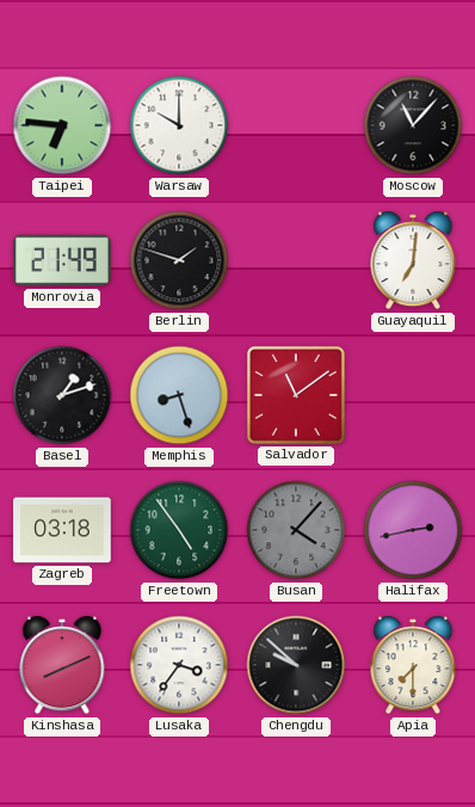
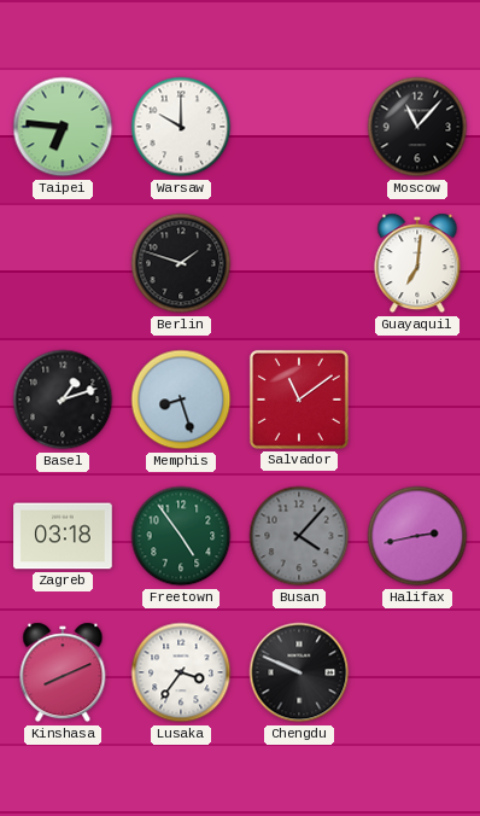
Monrovia: 21:49 -> none (62, 260)
Chengdu: 9:52 -> 9:49 (299, 672)
Apia: 7:30 -> none (413, 665)
